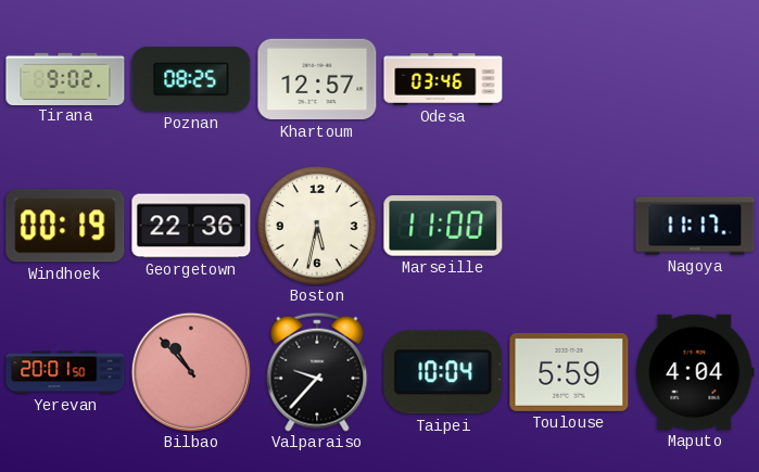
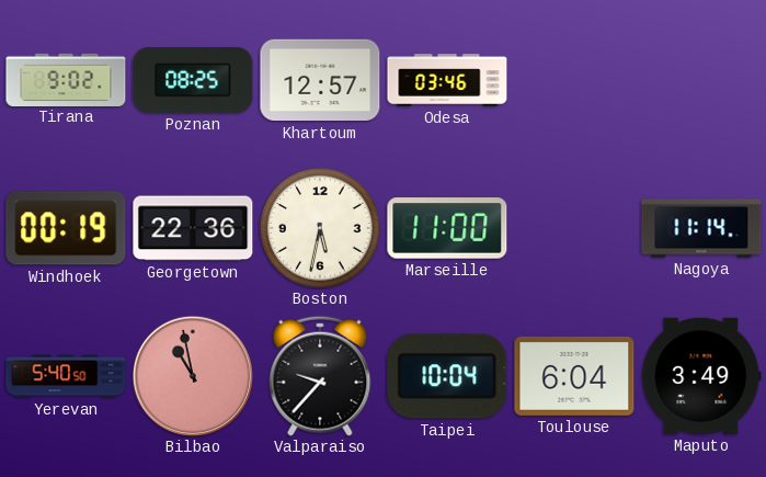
Nagoya: 11:17 -> 11:14 (701, 228)
Yerevan: 20:01 -> 5:40 (66, 376)
Bilbao: 10:53 -> 10:58 (193, 376)
Toulouse: 5:59 -> 6:04 (574, 376)
Maputo: 4:04 -> 3:49 (701, 376)
